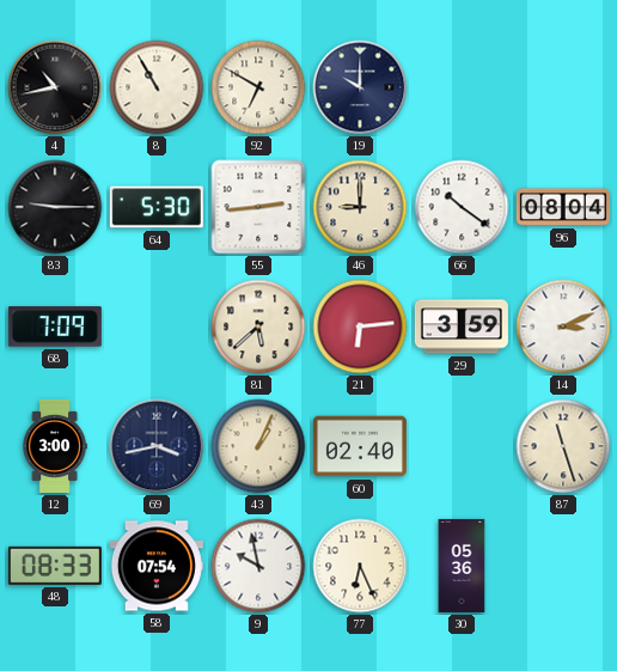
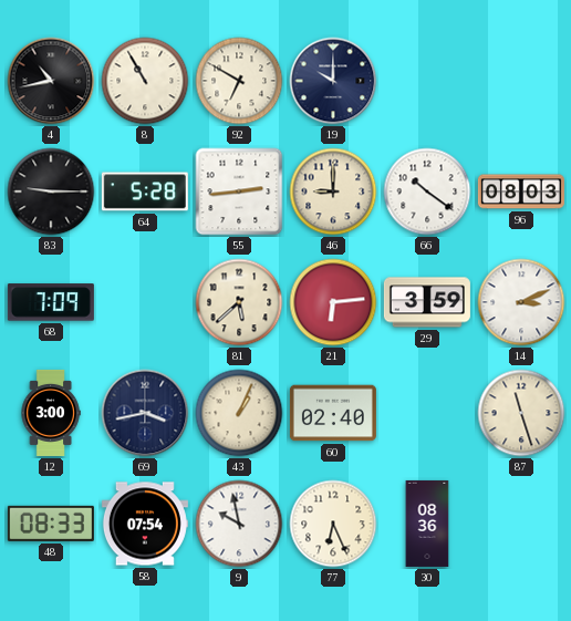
64: 5:30 -> 5:28 (145, 192)
96: 08:04 -> 08:03 (521, 192)
30: 05:36 -> 08:36 (427, 524)
